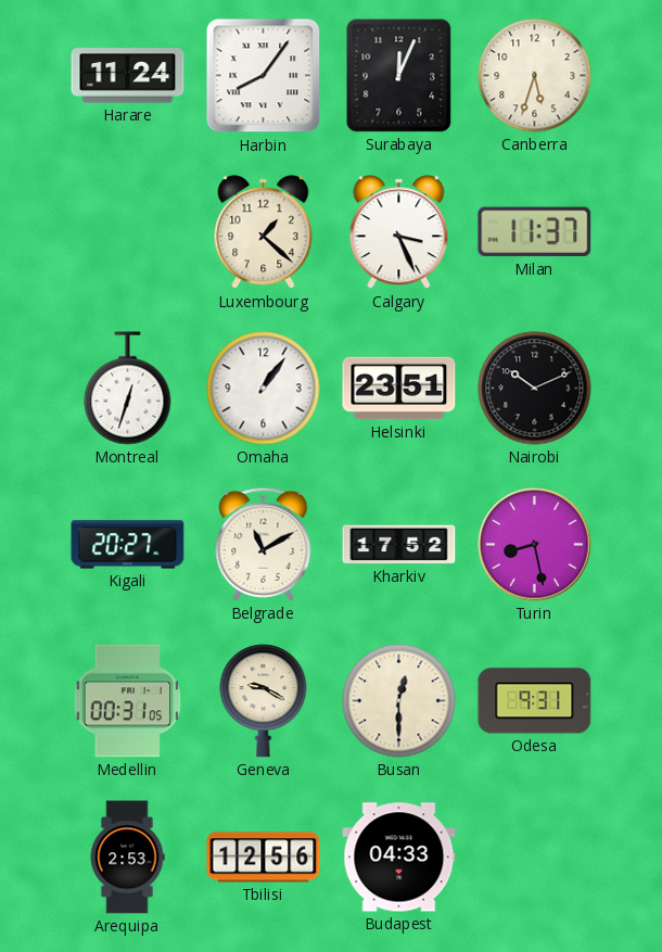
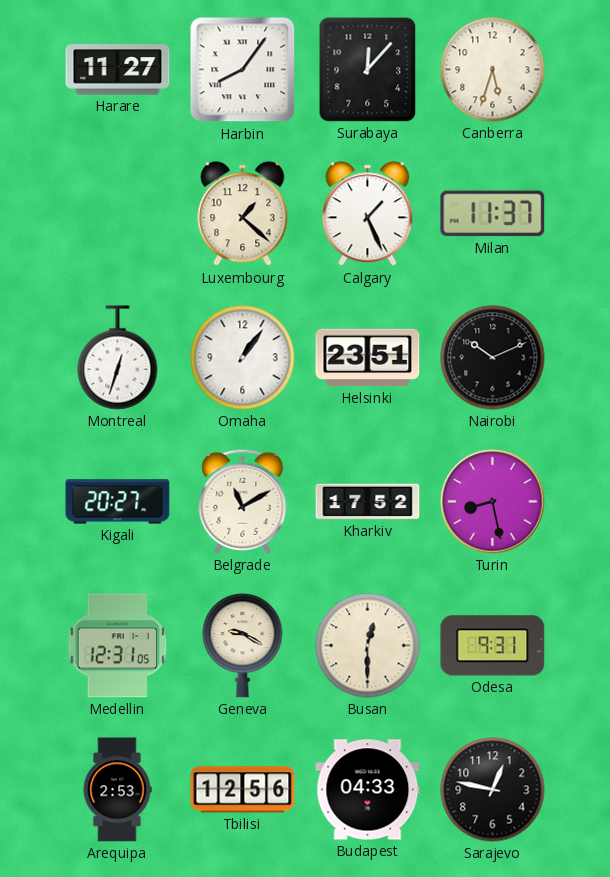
Harare: 11:24 -> 11:27 (118, 70)
Surabaya: 12:04 -> 12:07 (368, 70)
Calgary: 3:26 -> 1:26 (368, 214)
Medellin: 00:31 -> 12:31 (118, 646)
Sarajevo: none -> 12:47 (493, 790)
